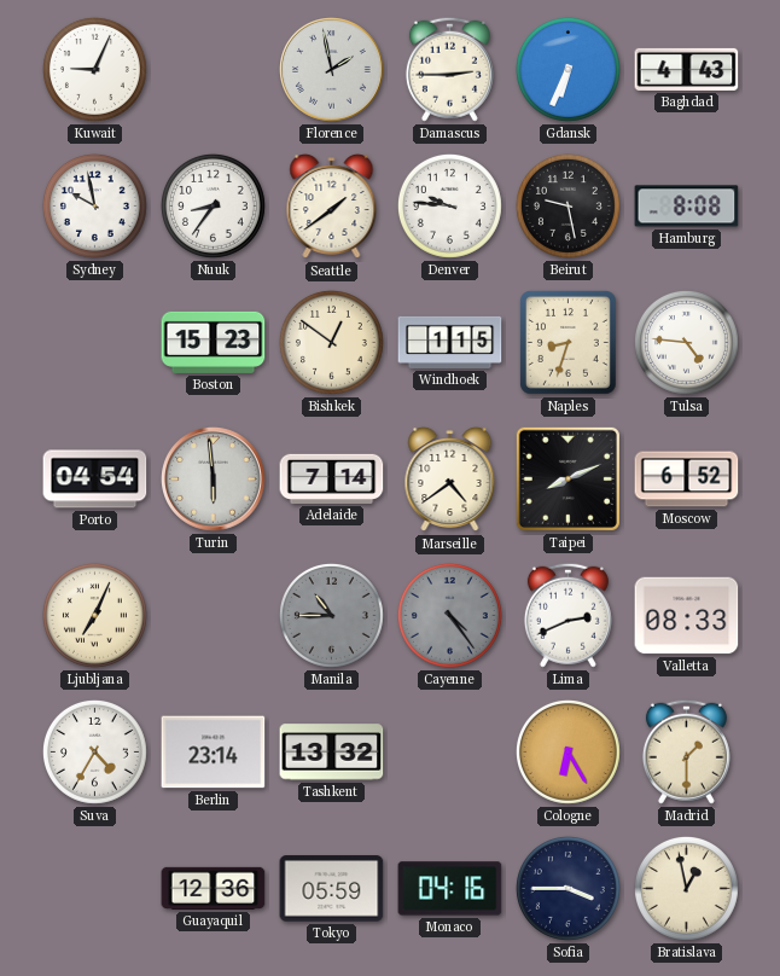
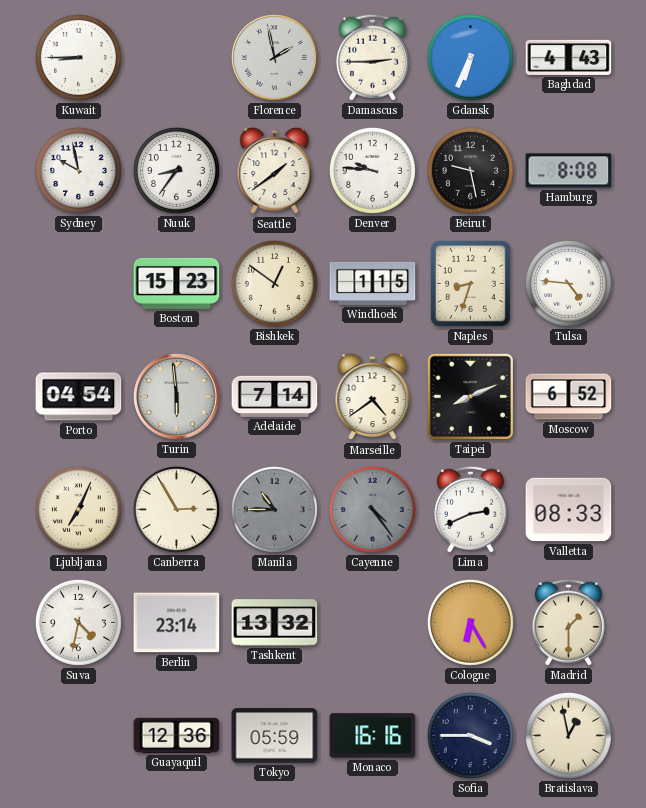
Kuwait: 9:04 -> 8:45 (78, 57)
Canberra: none -> 2:55 (176, 509)
Suva: 4:35 -> 4:32 (78, 622)
Monaco: 04:16 -> 16:16 (373, 736)
